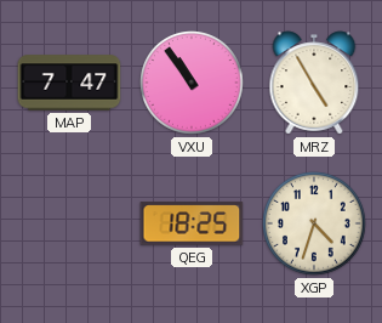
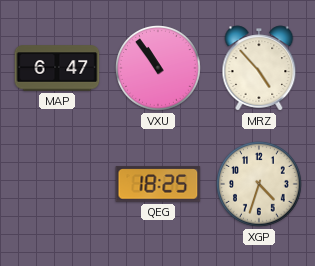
MAP: 7:47 -> 6:47 (57, 68)
MRZ: 4:55 -> 4:53 (259, 68)
